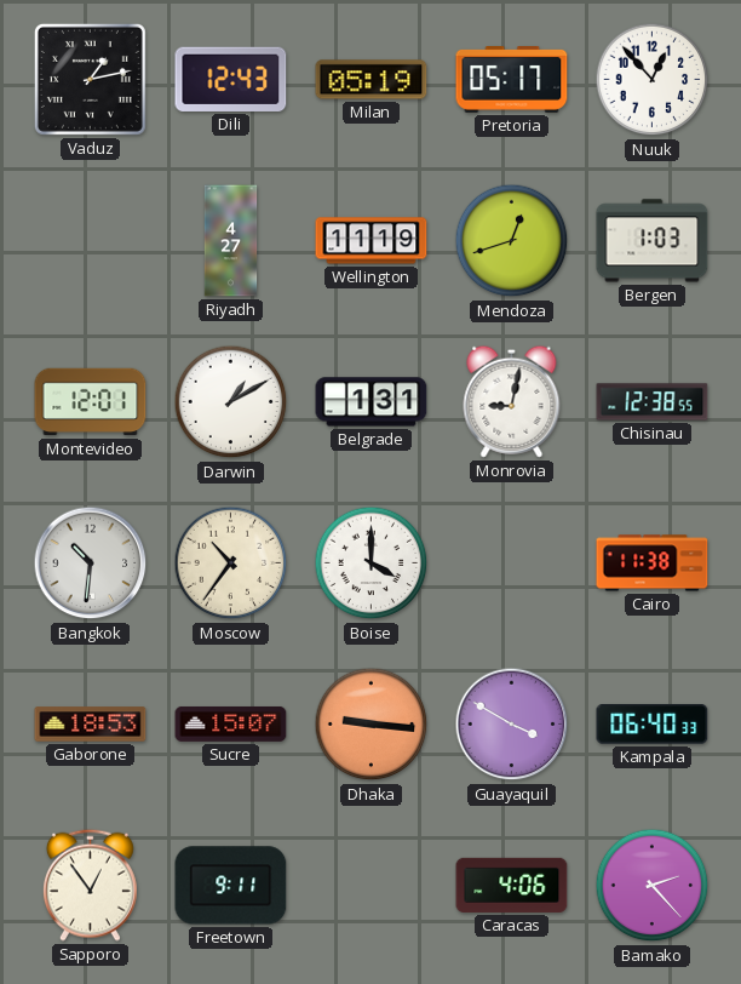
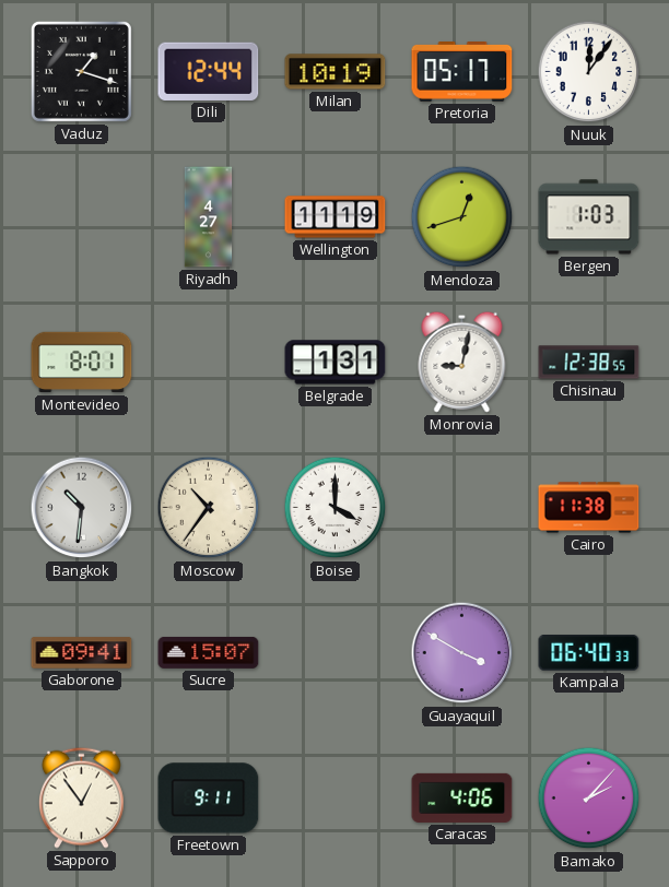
Vaduz: 1:13 -> 1:18 (81, 71)
Dili: 12:43 -> 12:44 (209, 71)
Milan: 05:19 -> 10:19 (336, 72)
Nuuk: 12:53 -> 12:06 (589, 72)
Montevideo: 12:01 -> 8:01 (82, 363)
Darwin: 1:10 -> none (231, 402)
Gaborone: 18:53 -> 09:41 (82, 653)
Dhaka: 9:16 -> none (372, 725)
Bamako: 2:23 -> 2:07 (589, 799)
